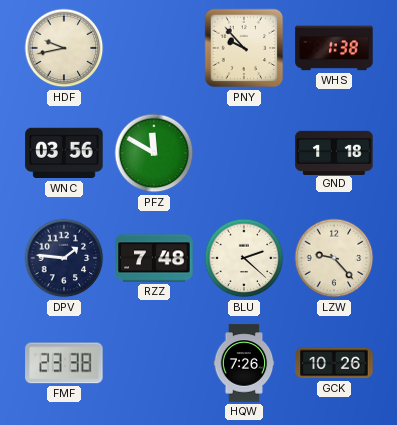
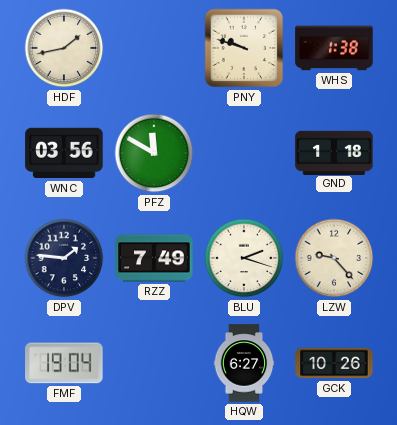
HDF: 9:43 -> 1:43 (64, 48)
PNY: 9:53 -> 9:48 (244, 48)
RZZ: 7:48 -> 7:49 (154, 258)
BLU: 2:22 -> 2:18 (244, 258)
FMF: 23:38 -> 19:04 (64, 363)
HQW: 7:26 -> 6:27 (244, 363)
